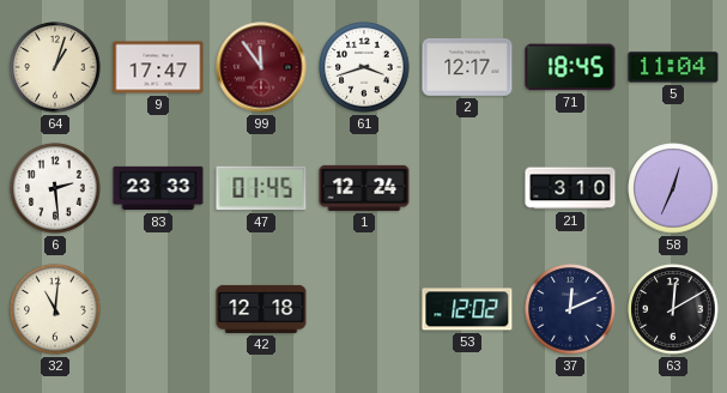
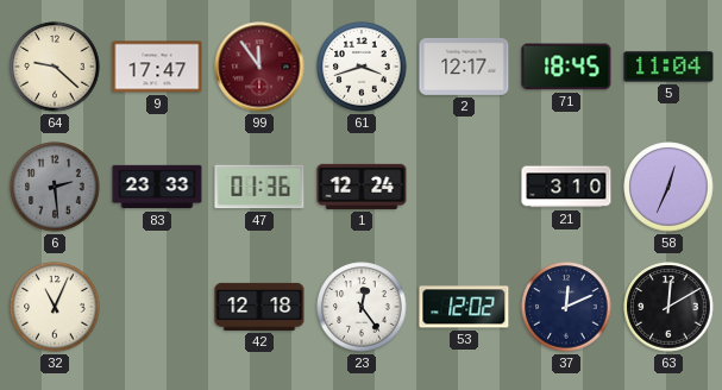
64: 1:03 -> 9:22 (55, 67)
6 dial: white -> grey (55, 187)
47: 01:45 -> 01:36 (259, 187)
32: 11:01 -> 11:04 (55, 307)
23: none -> 12:24 (362, 307)
